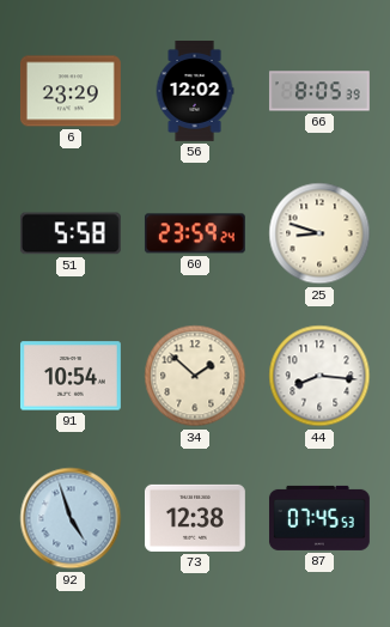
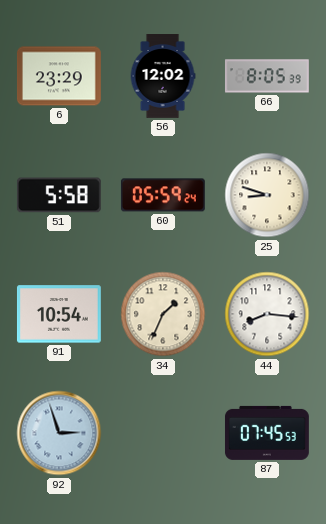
60: 23:59 -> 05:59 (163, 195)
34: 1:52 -> 1:34 (163, 314)
92: 4:57 -> 2:57 (59, 433)
73: 12:38 -> none (195, 518)
